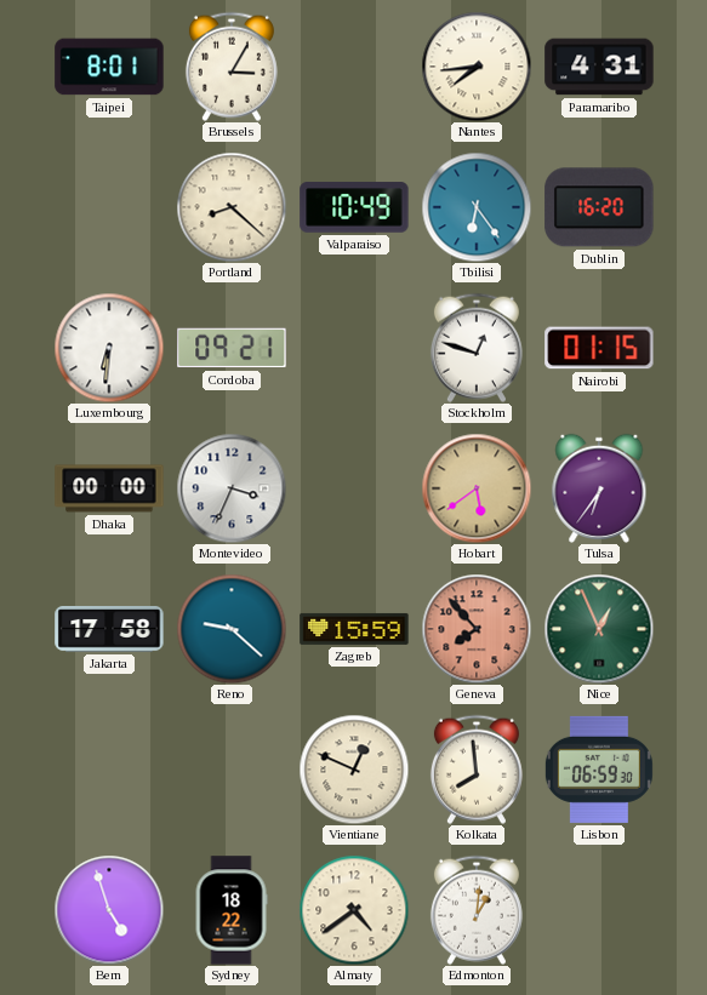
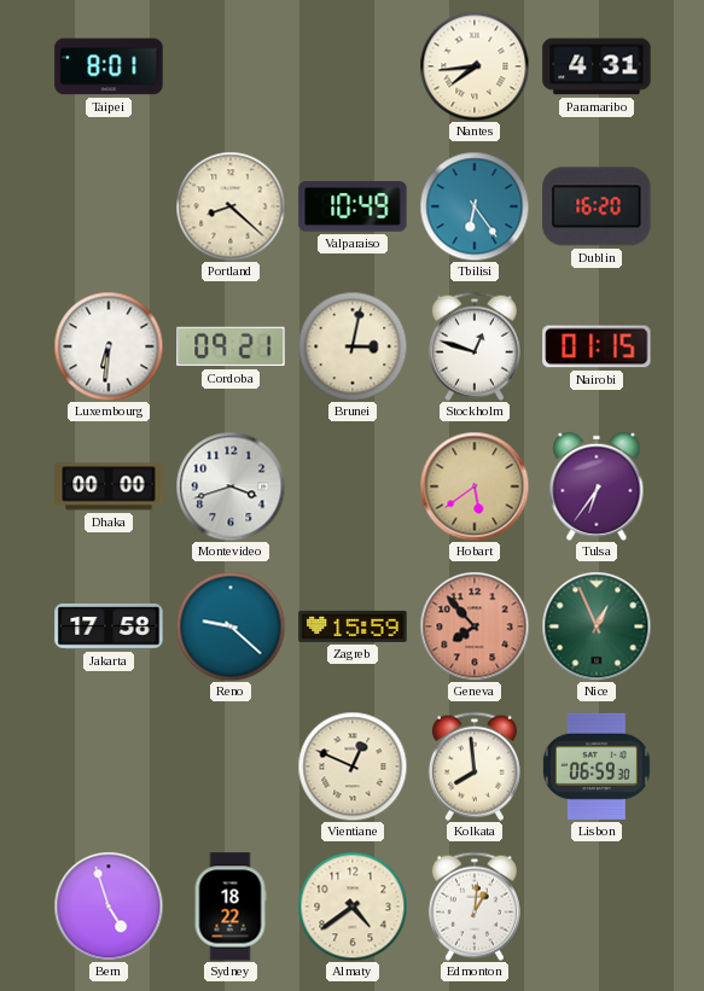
Brussels: 3:05 -> none (232, 67)
Brunei: none -> 3:02 (353, 346)
Montevideo: 3:34 -> 3:42 (231, 486)
